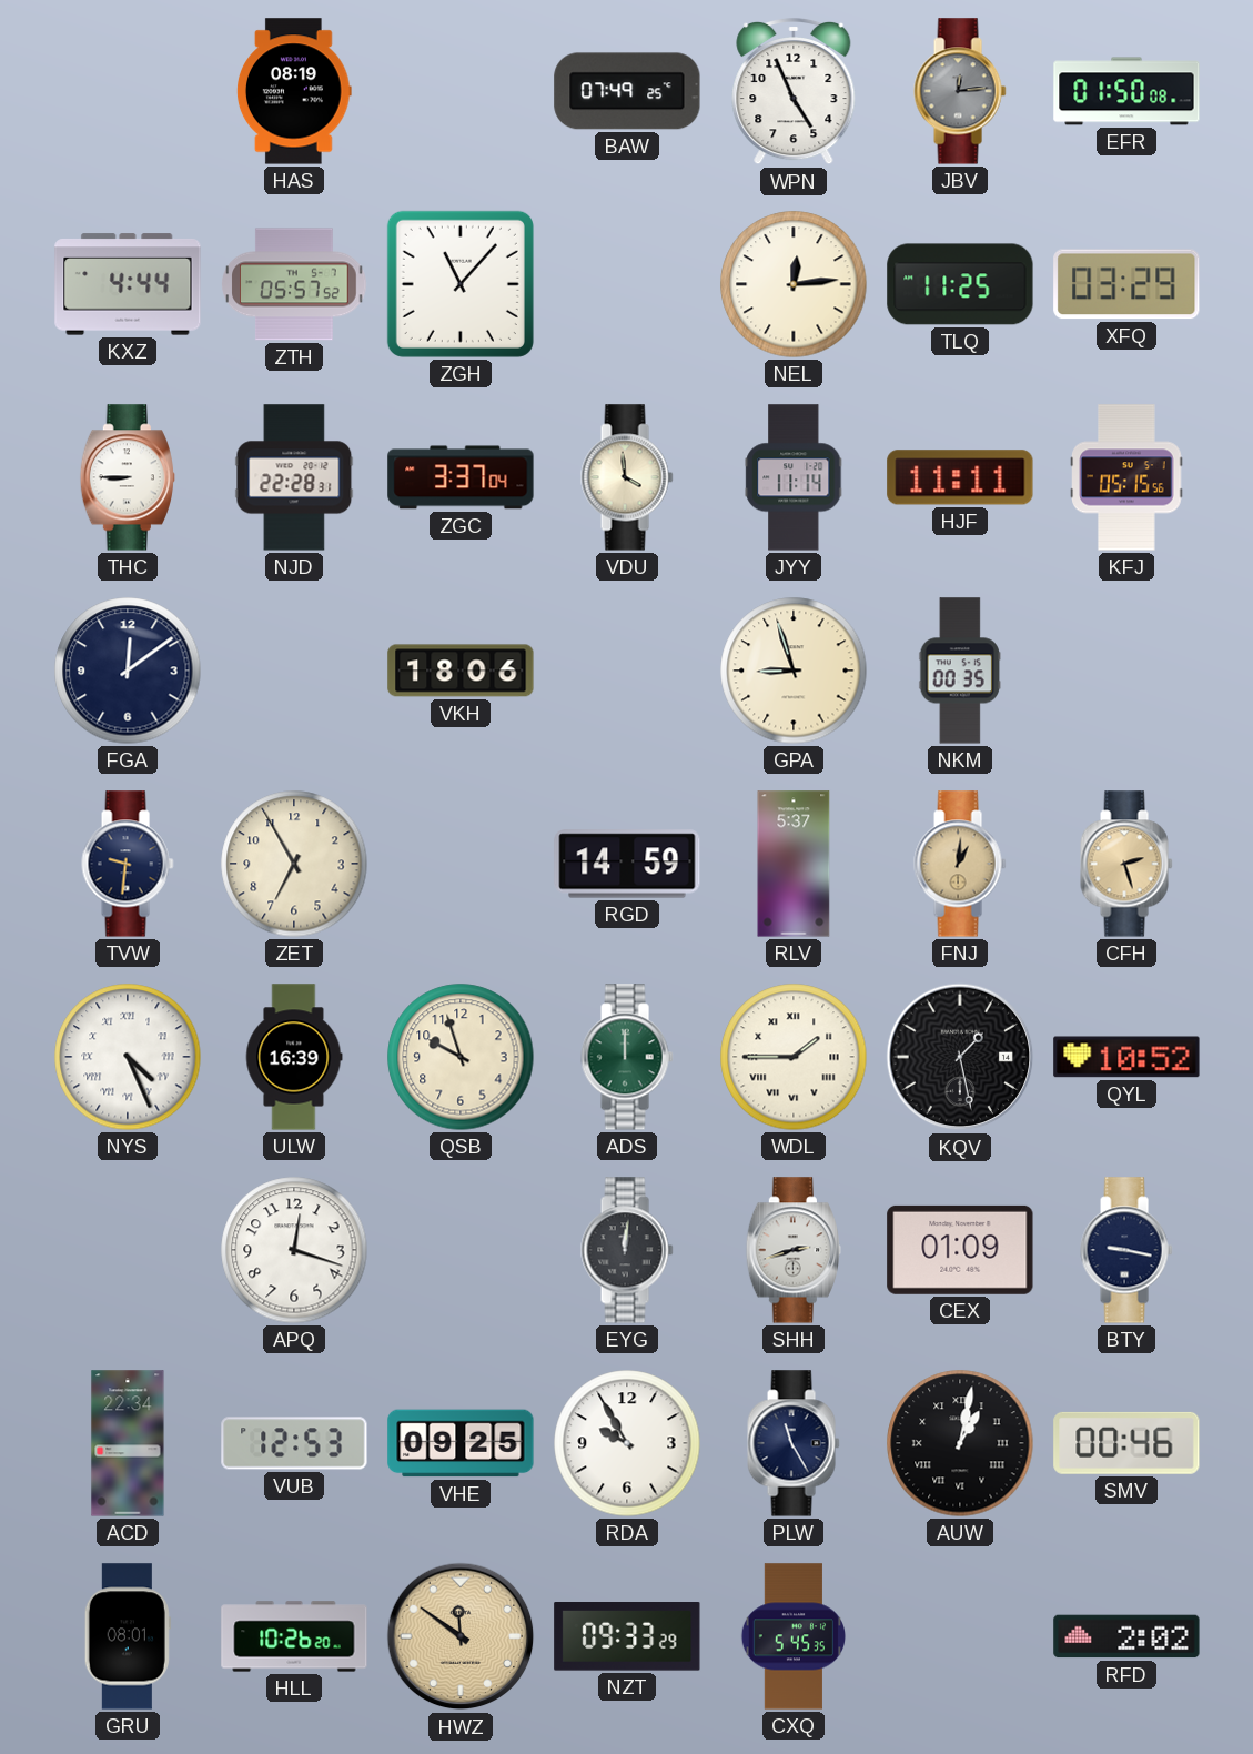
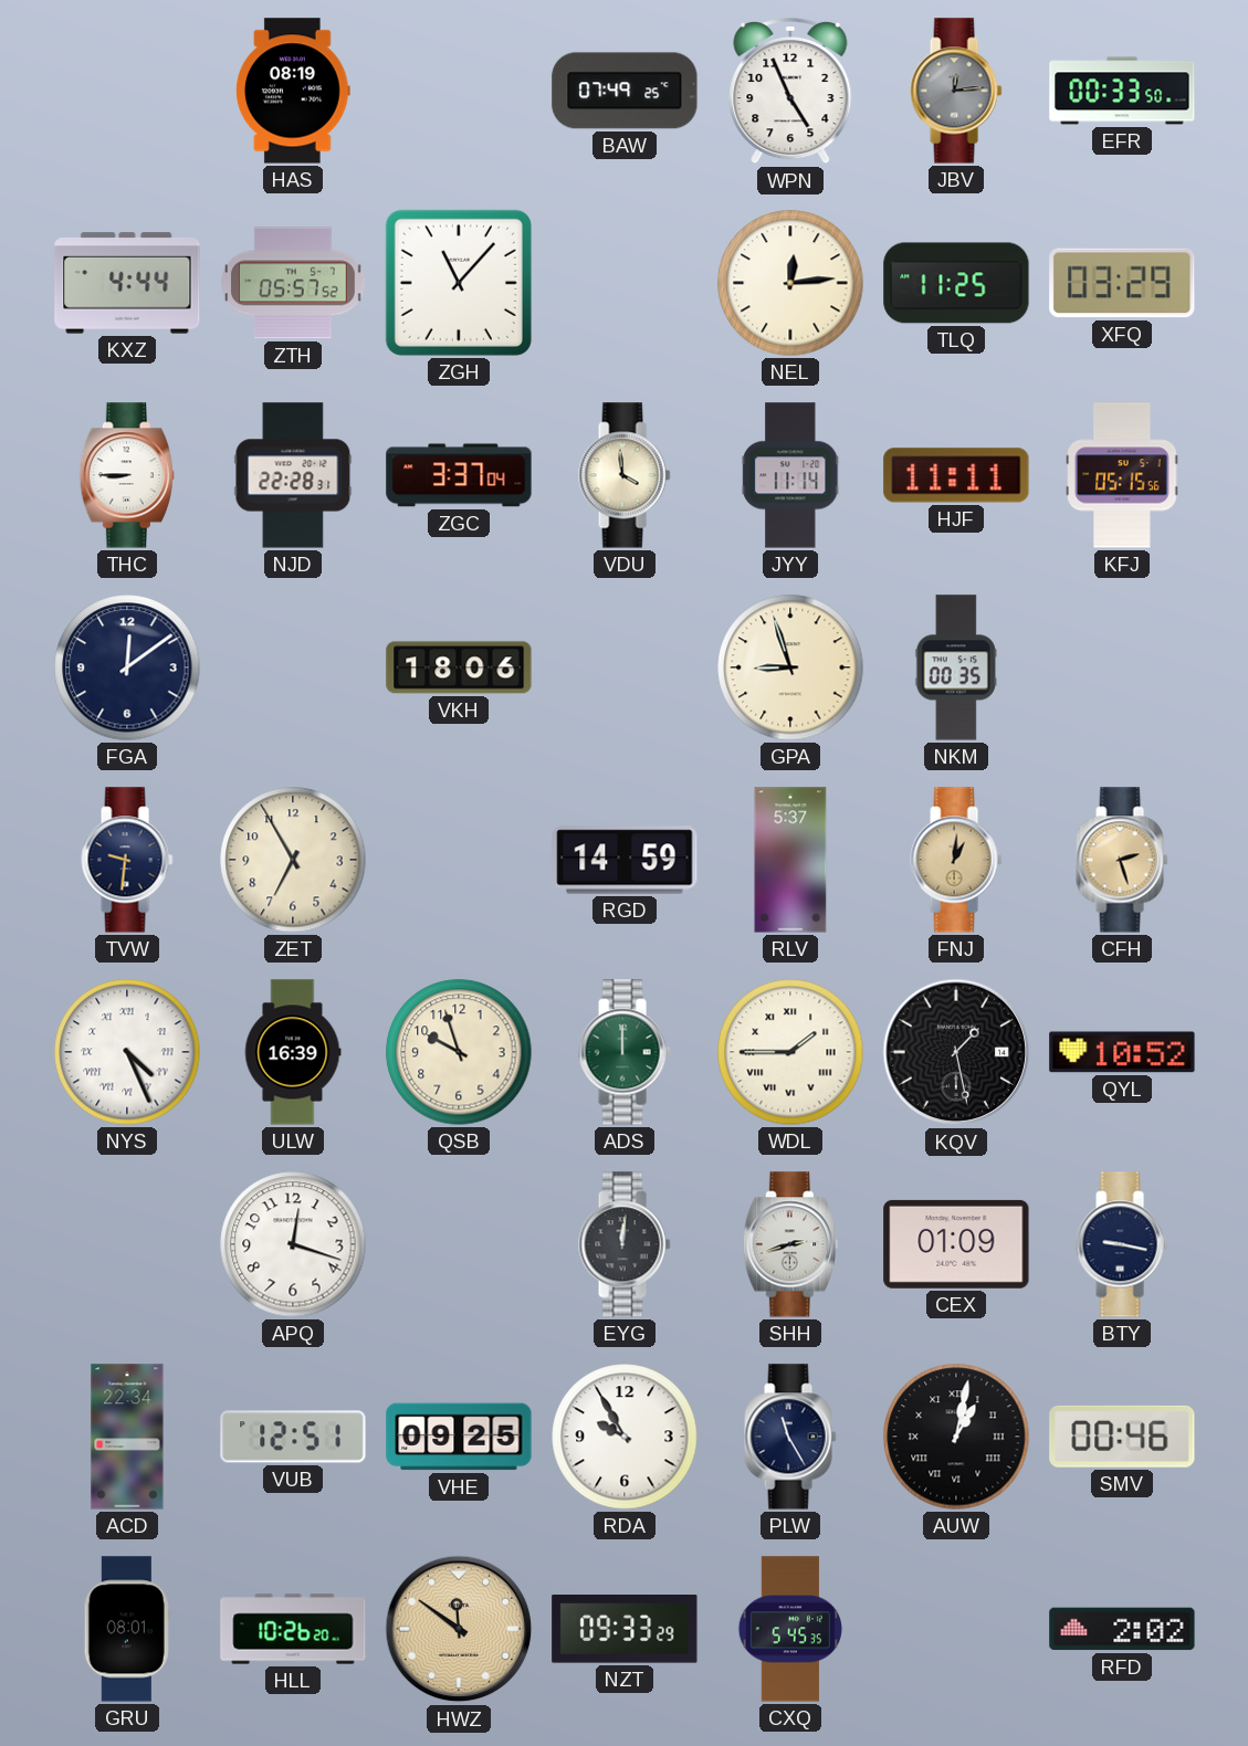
EFR: 01:50 -> 00:33 (1122, 91)
VUB: 12:53 -> 12:51 (293, 1437)
